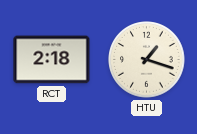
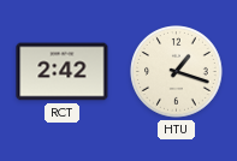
RCT: 2:18 -> 2:42 (63, 72)
